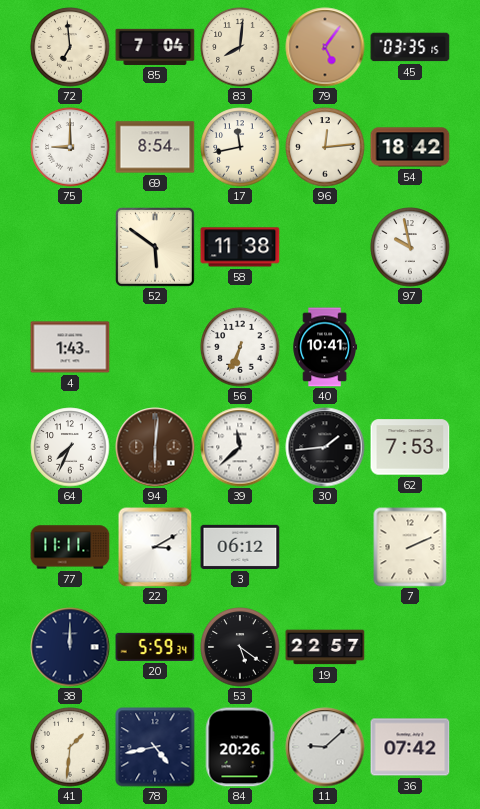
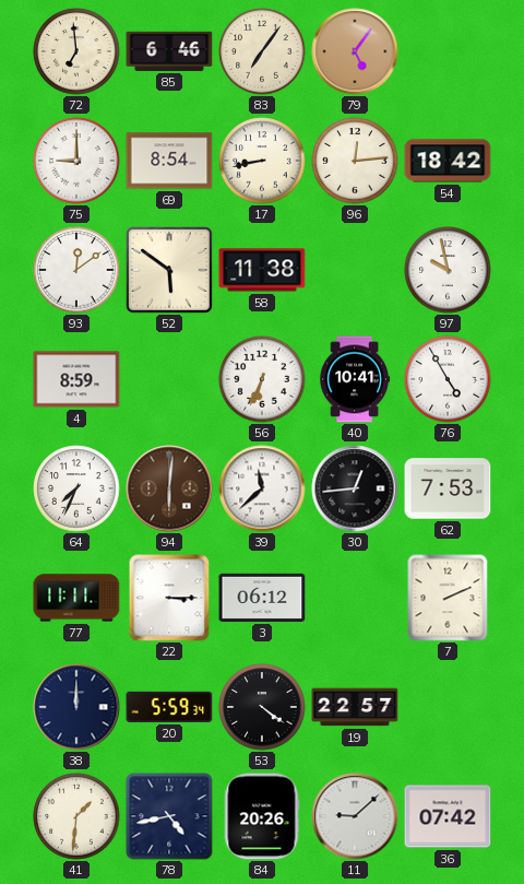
85: 7:04 -> 6:46 (169, 51)
83: 8:01 -> 7:06 (262, 51)
45: 03:35 -> none (410, 47)
17: 11:43 -> 8:43 (262, 161)
93: none -> 12:09 (76, 270)
4: 1:43 -> 8:59 (76, 379)
76: none -> 4:55 (448, 379)
30: 1:44 -> 12:44 (355, 488)
22: 3:10 -> 3:15 (169, 598)
53: 5:21 -> 4:21 (262, 707)
